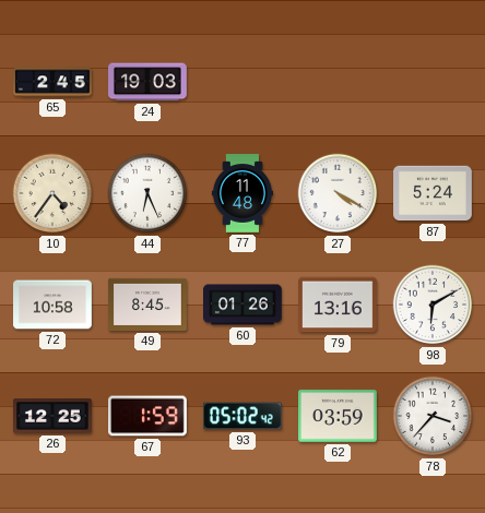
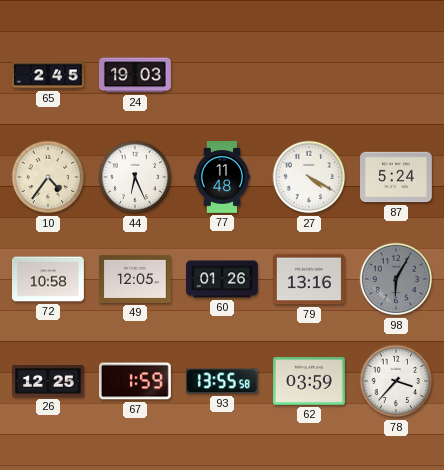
49: 8:45 -> 12:05 (136, 279)
98: 6:10 -> 6:05 (396, 279)
98 dial: white -> grey (396, 279)
93: 05:02 -> 13:55 (222, 381)
